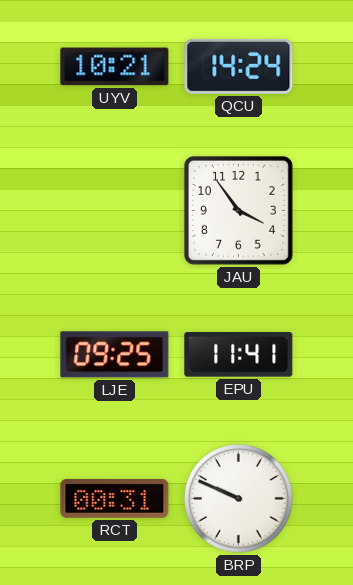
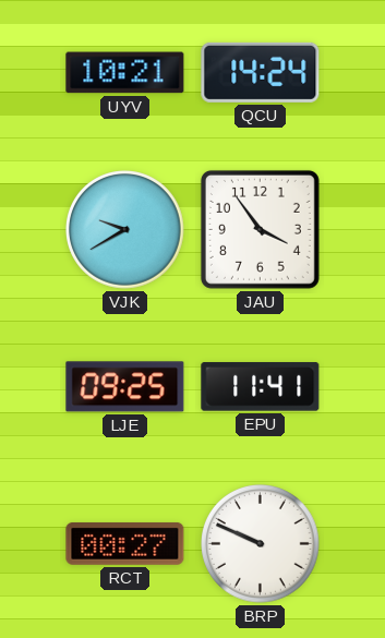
VJK: none -> 9:40 (125, 230)
RCT: 00:31 -> 00:27 (125, 543)
